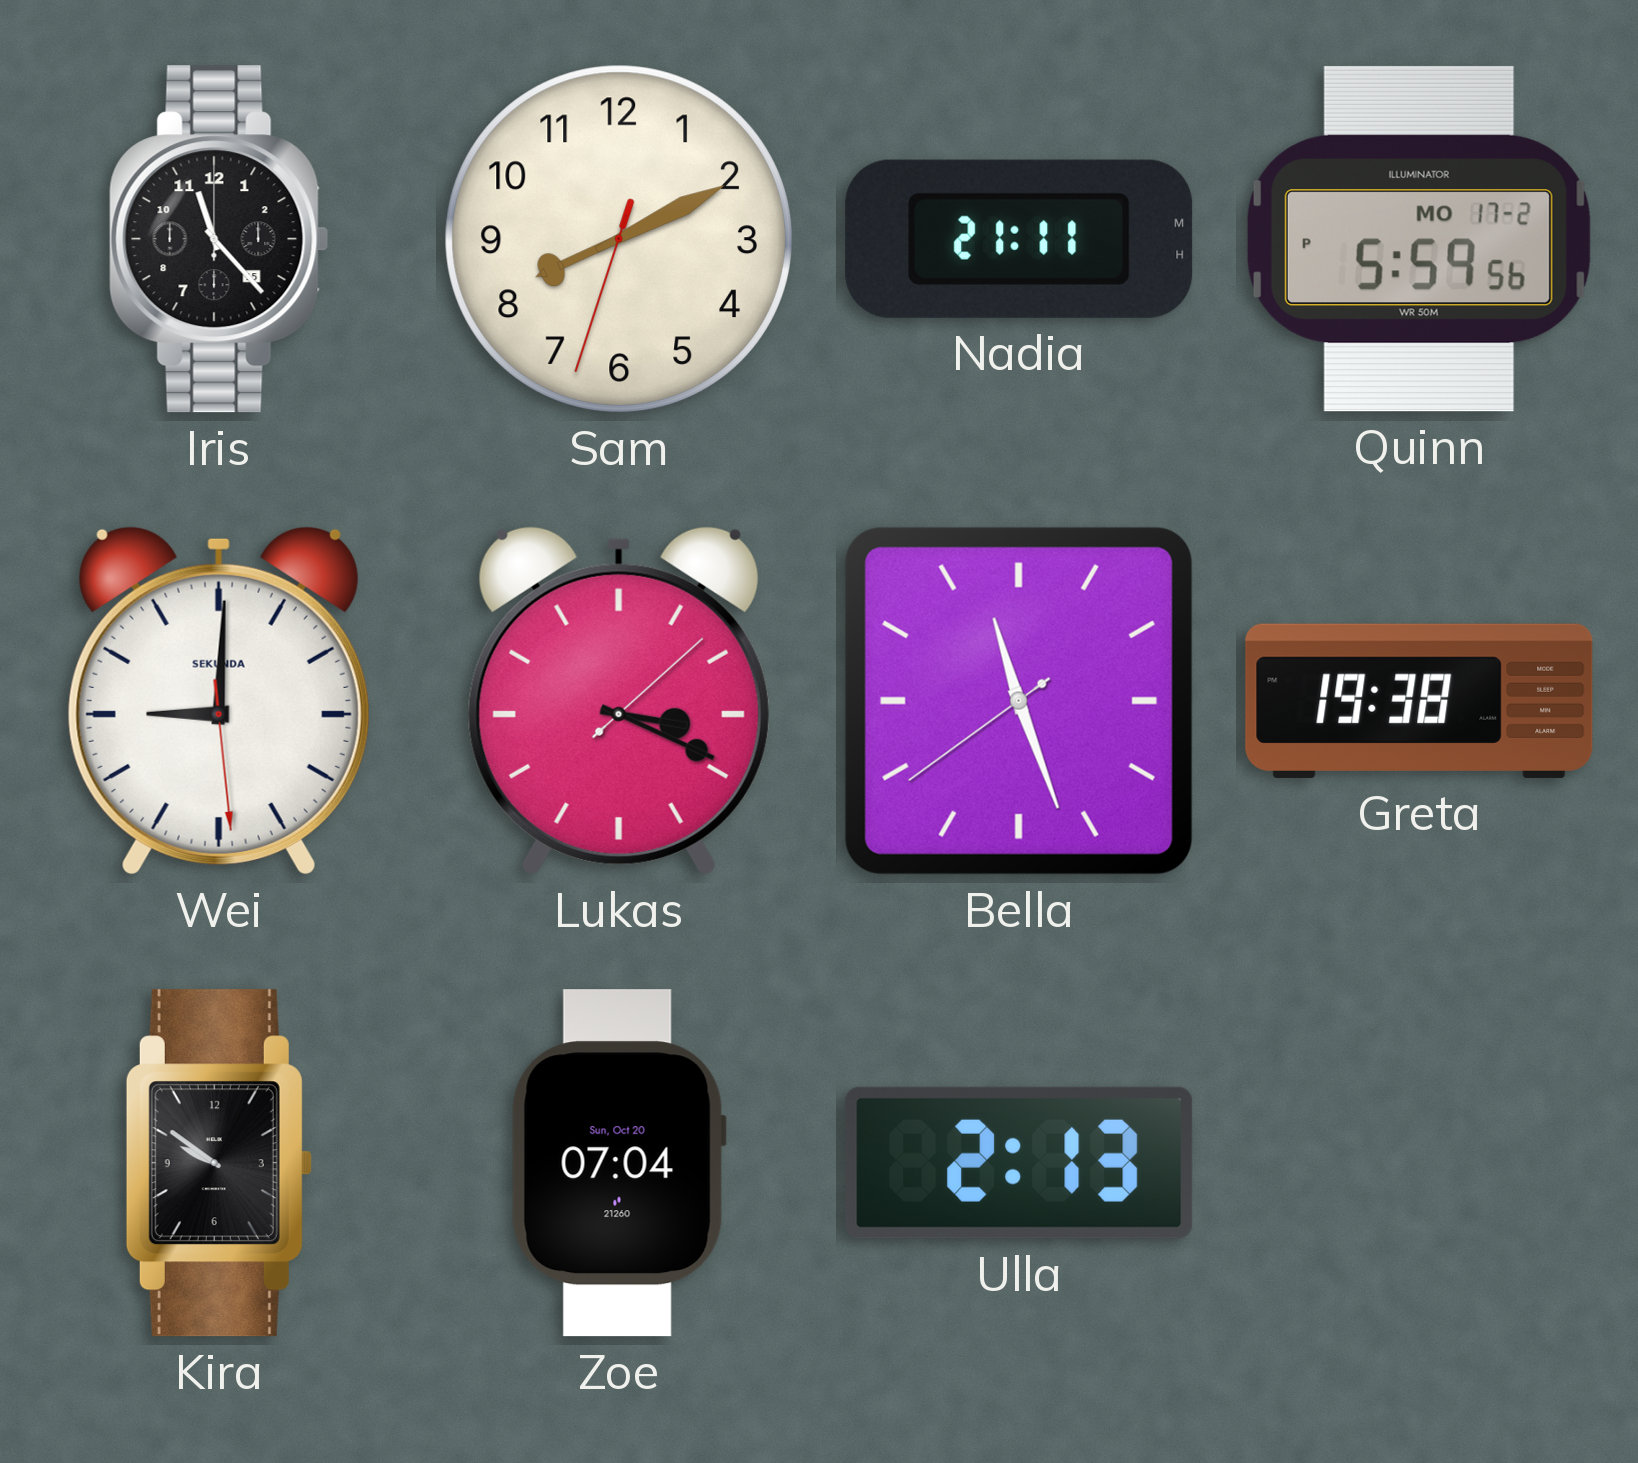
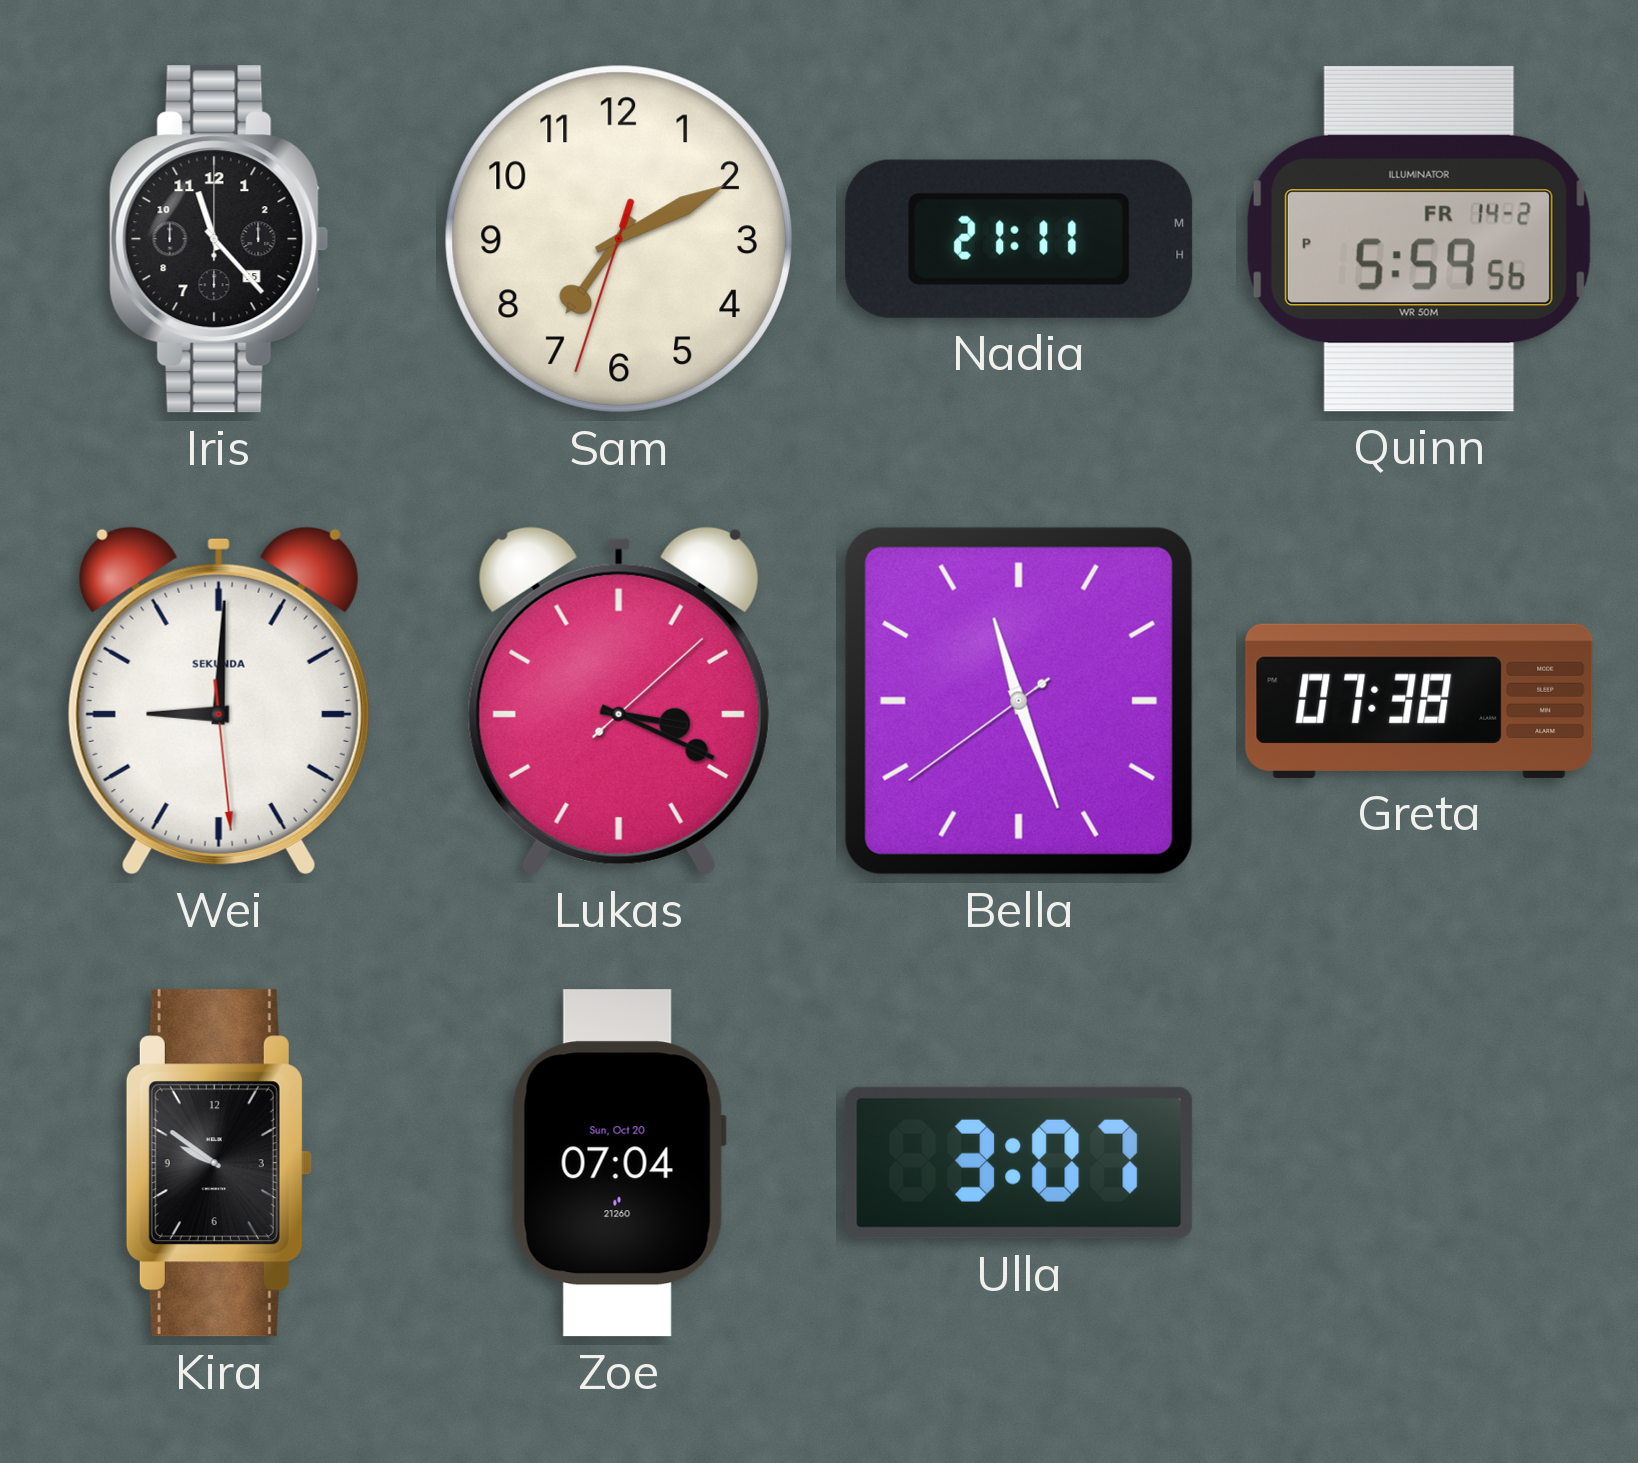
Sam: 8:10 -> 7:10 (619, 239)
Quinn date: MO 17-2 -> FR 14-2 (1419, 239)
Greta: 19:38 -> 07:38 (1419, 701)
Ulla: 2:13 -> 3:07 (1019, 1163)
